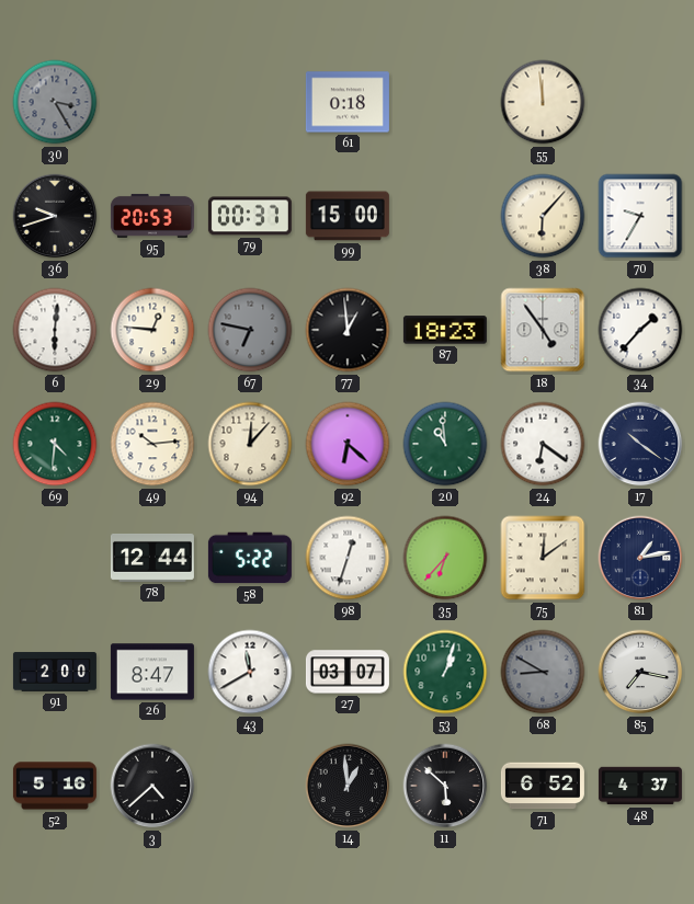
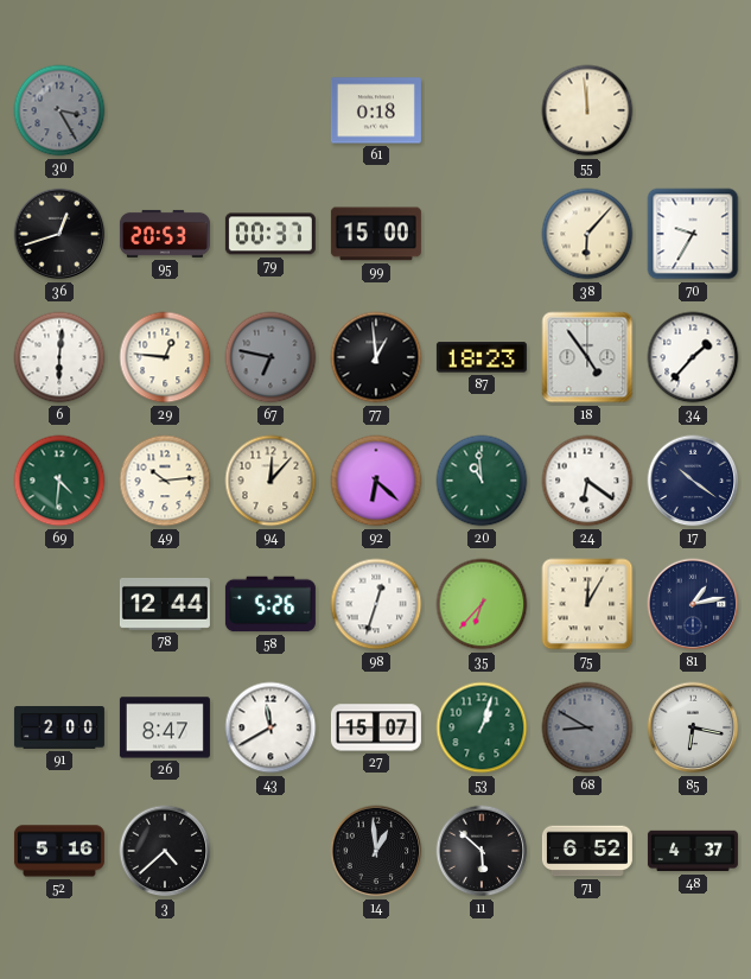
36: 9:42 -> 12:42 (59, 234)
58: 5:22 -> 5:26 (271, 604)
75: 12:09 -> 12:05 (587, 604)
27: 03:07 -> 15:07 (376, 727)
85: 7:17 -> 6:17 (693, 727)
